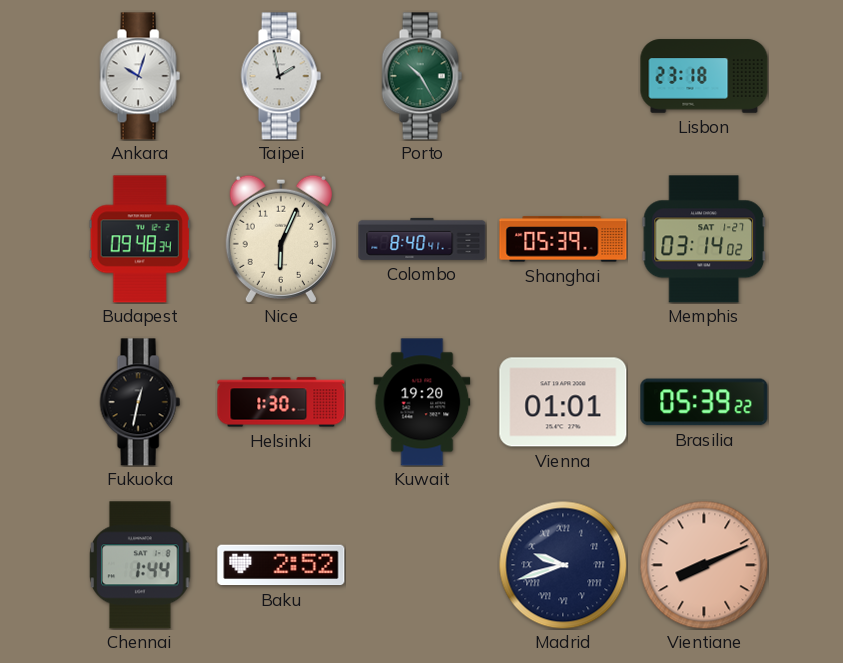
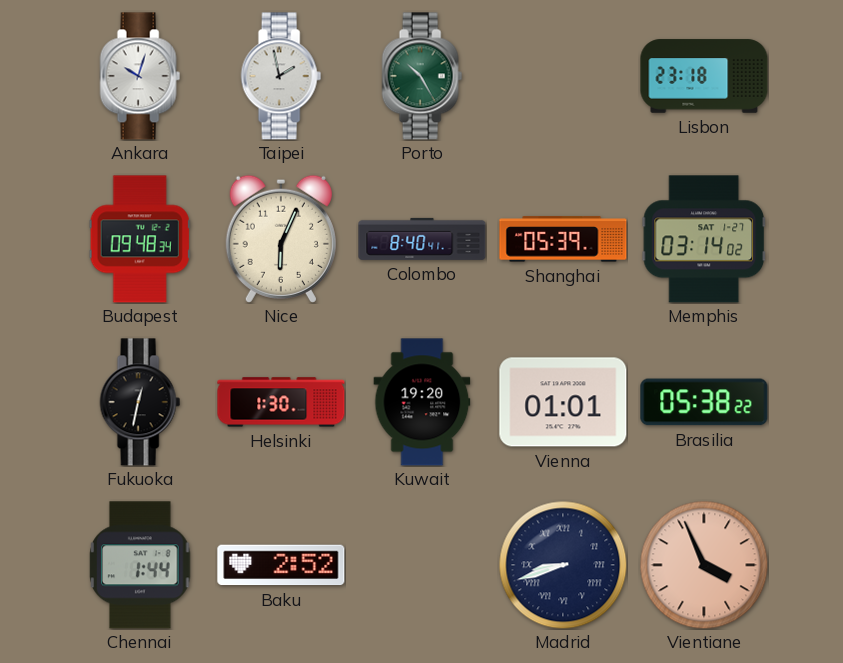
Brasilia: 05:39 -> 05:38 (704, 402)
Madrid: 9:42 -> 8:42 (563, 565)
Vientiane: 8:11 -> 3:56 (704, 565)
